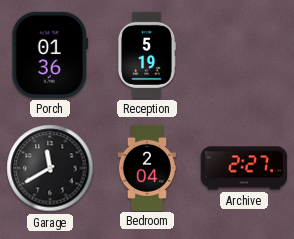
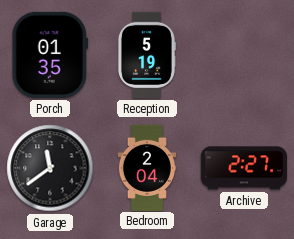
Porch: 01:36 -> 01:35 (50, 55)
Garage: 11:40 -> 11:39 (50, 168)
